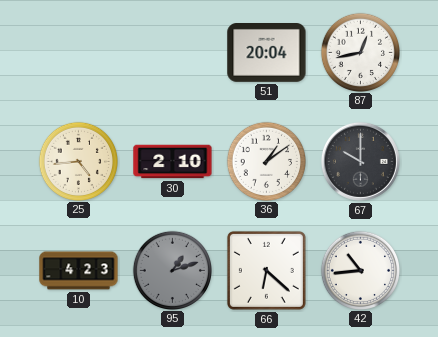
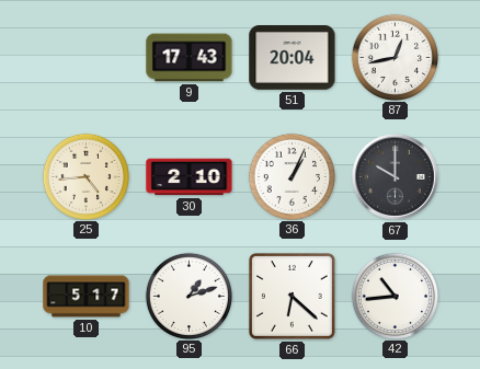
9: none -> 17:43 (190, 58)
36: 1:09 -> 1:04 (292, 176)
10: 4:23 -> 5:17 (87, 297)
95 dial: grey -> white (188, 296)
